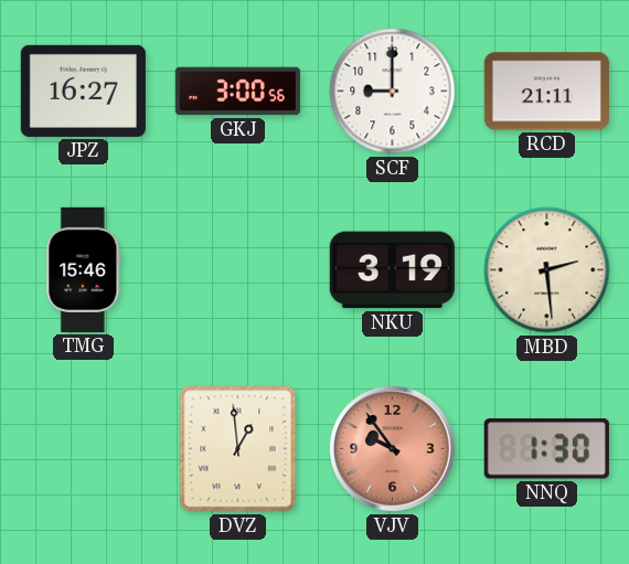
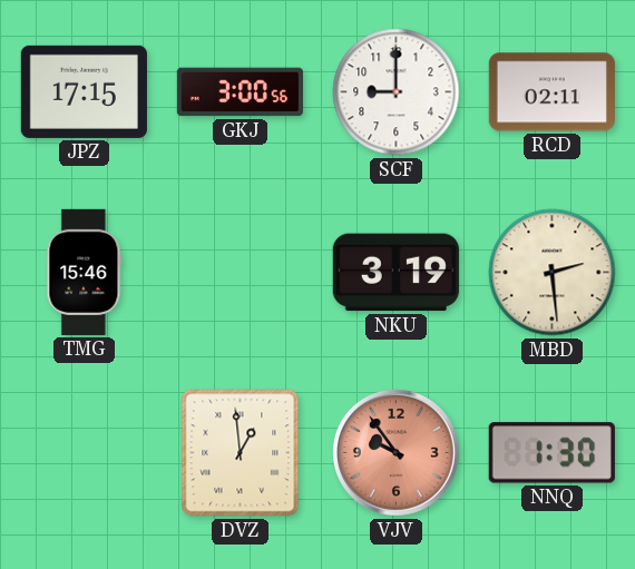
JPZ: 16:27 -> 17:15 (84, 91)
RCD: 21:11 -> 02:11 (551, 92)
